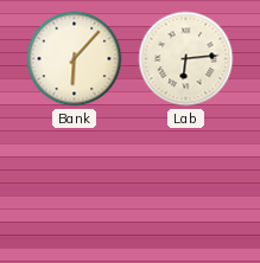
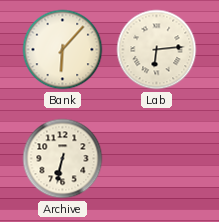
Archive: none -> 6:32 (63, 159)
